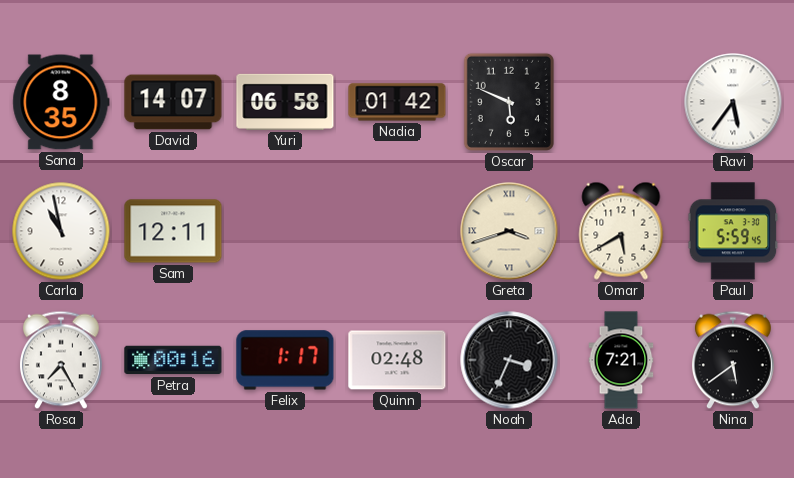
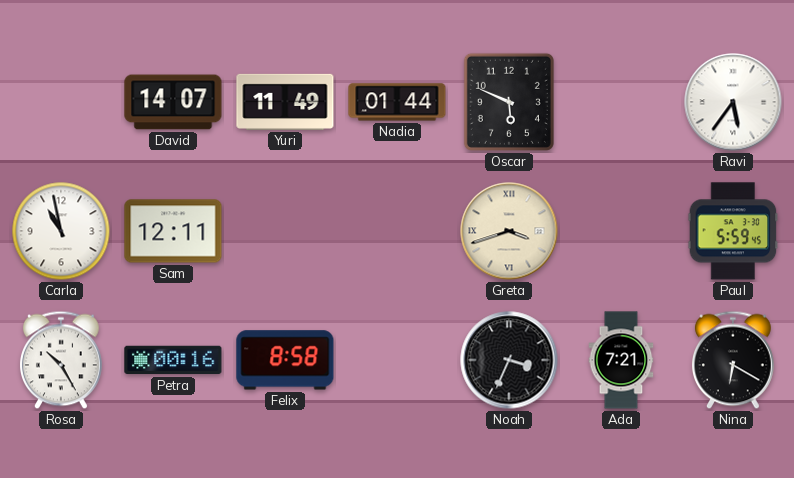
Sana: 8:35 -> none (61, 102)
Yuri: 06:58 -> 11:49 (285, 102)
Nadia: 01:42 -> 01:44 (397, 102)
Omar: 5:40 -> none (621, 231)
Rosa: 7:25 -> 10:25 (61, 360)
Felix: 1:17 -> 8:58 (285, 360)
Quinn: 02:48 -> none (397, 360)
Nina: 5:39 -> 6:20 (733, 360)
